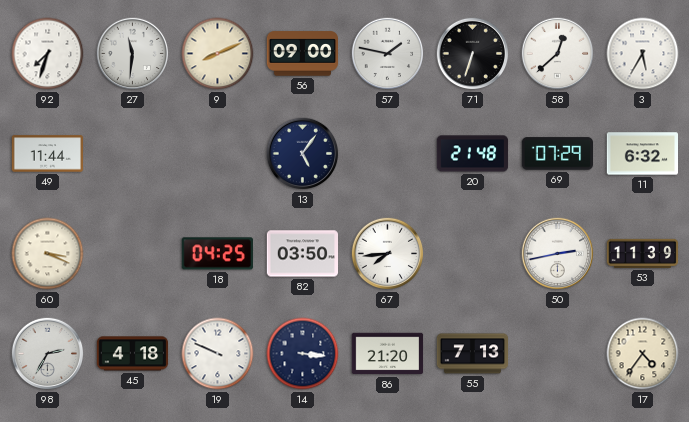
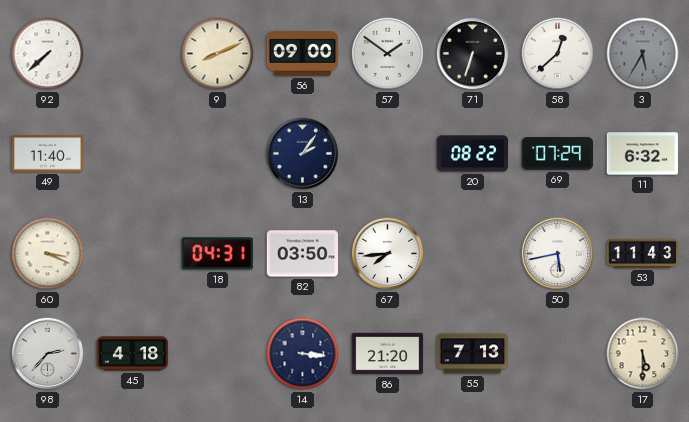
92: 7:33 -> 7:38 (48, 54)
27: 11:31 -> none (133, 54)
57: 1:47 -> 1:51 (388, 54)
3 dial: white -> grey (643, 54)
49: 11:44 -> 11:40 (48, 154)
13: 5:06 -> 2:06 (303, 154)
20: 21:48 -> 08:22 (473, 154)
18: 04:25 -> 04:31 (217, 254)
50: 2:43 -> 5:43 (558, 254)
53: 11:39 -> 11:43 (643, 253)
98: 2:35 -> 2:37 (48, 354)
19: 9:49 -> none (218, 354)
17: 4:36 -> 5:30 (643, 354)
